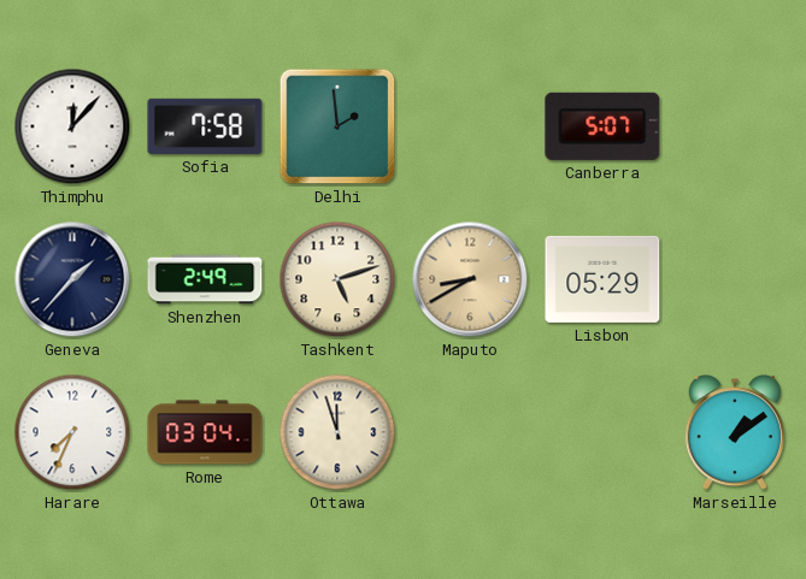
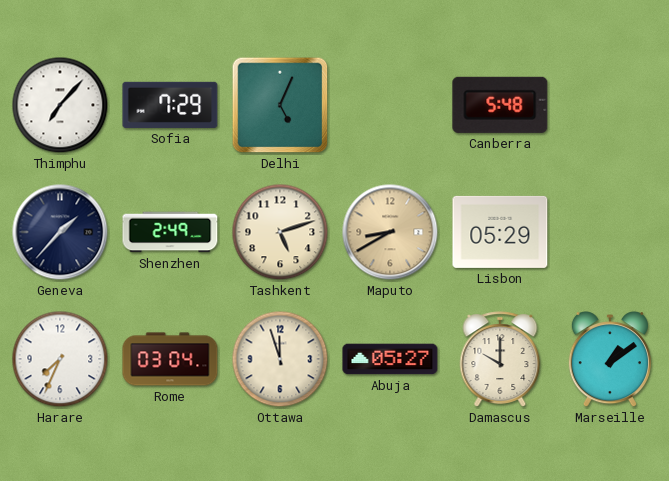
Thimphu: 12:07 -> 7:07 (60, 105)
Sofia: 7:58 -> 7:29 (170, 105)
Delhi: 1:59 -> 5:04 (280, 105)
Canberra: 5:07 -> 5:48 (500, 105)
Abuja: none -> 05:27 (390, 359)
Damascus: none -> 10:00 (500, 359)
